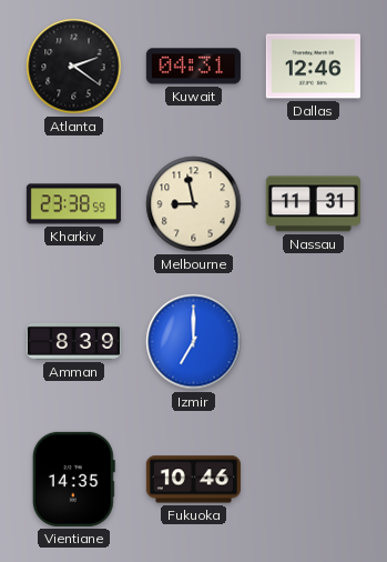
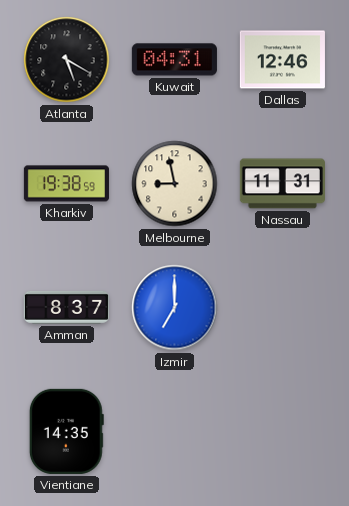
Atlanta: 2:21 -> 5:20 (67, 60)
Kharkiv: 23:38 -> 19:38 (66, 184)
Amman: 8:39 -> 8:37 (66, 307)
Fukuoka: 10:46 -> none (193, 480)
